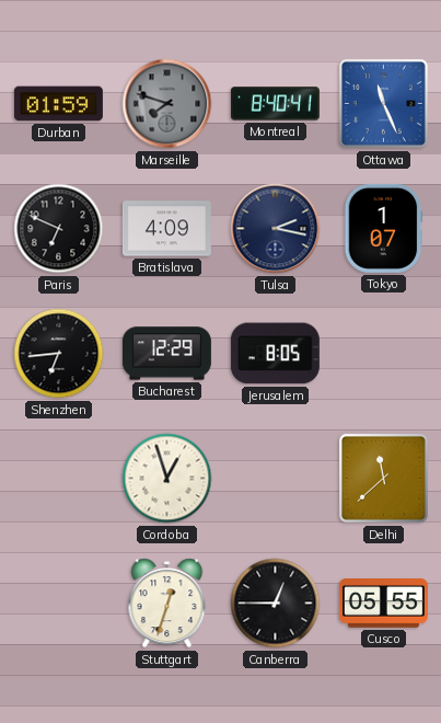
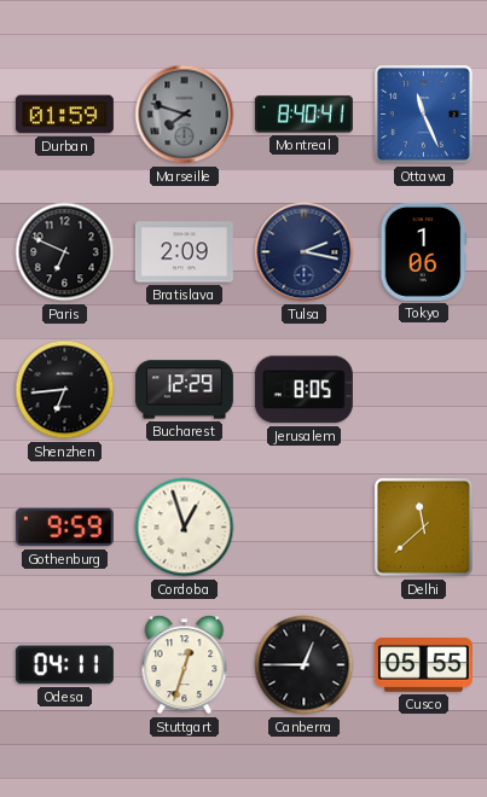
Bratislava: 4:09 -> 2:09 (184, 252)
Tokyo: 1:07 -> 1:06 (424, 251)
Gothenburg: none -> 9:59 (64, 528)
Odesa: none -> 04:11 (64, 665)
